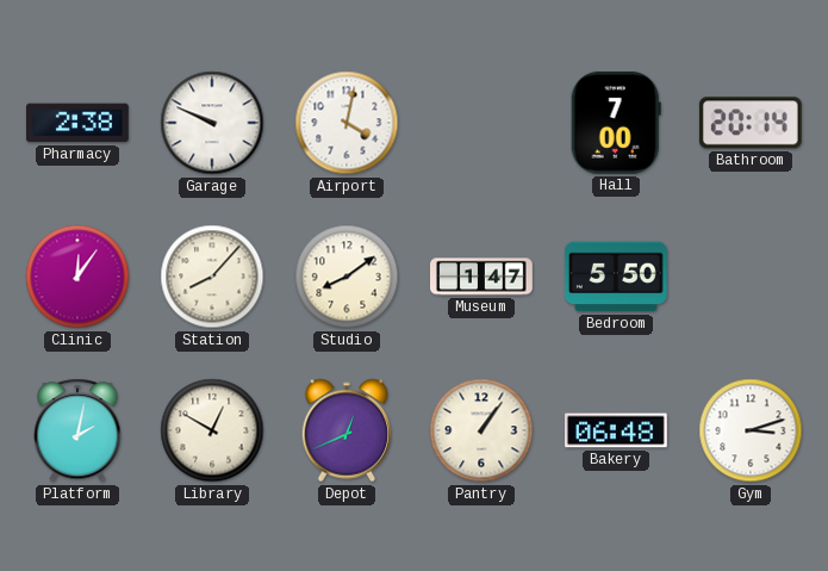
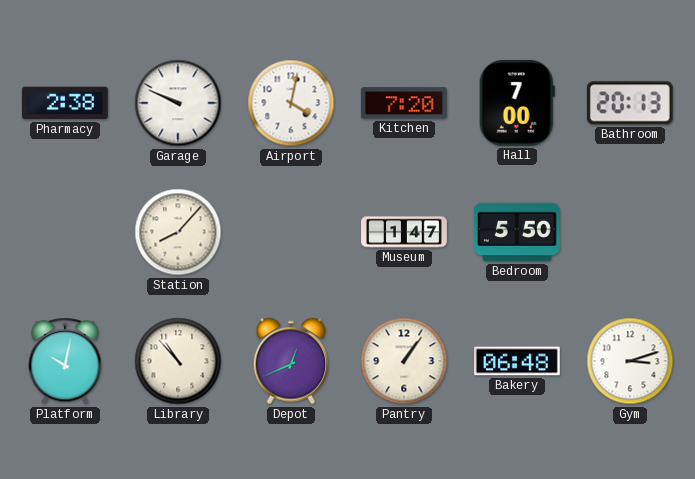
Kitchen: none -> 7:20 (404, 103)
Bathroom: 20:14 -> 20:13 (630, 103)
Clinic: 12:06 -> none (77, 277)
Studio: 8:09 -> none (347, 277)
Platform: 2:02 -> 10:02 (65, 361)
Library: 12:50 -> 10:53 (178, 361)
